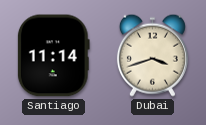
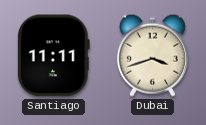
Santiago: 11:14 -> 11:11 (53, 56)
